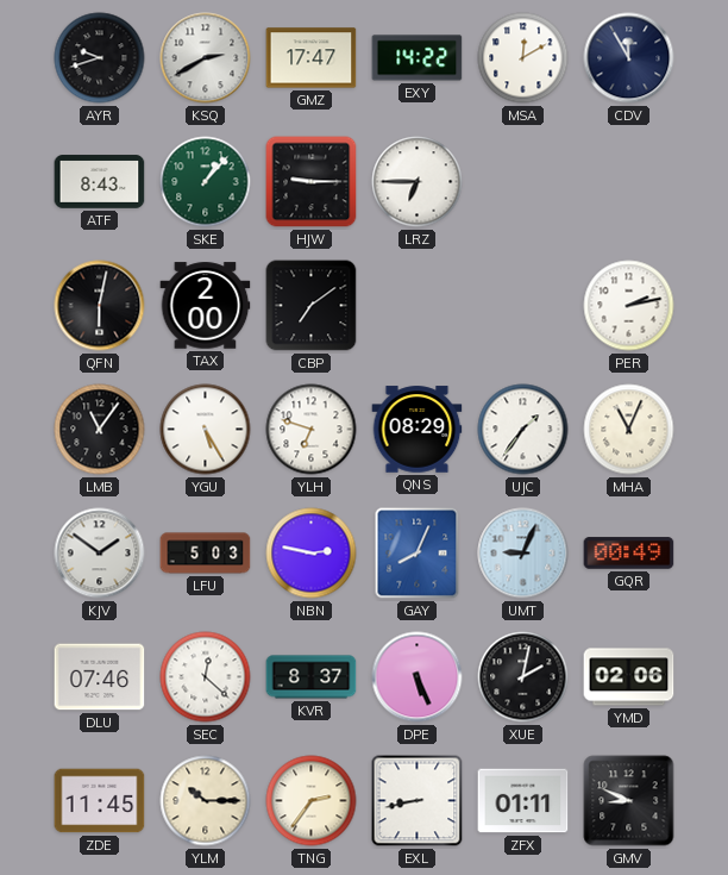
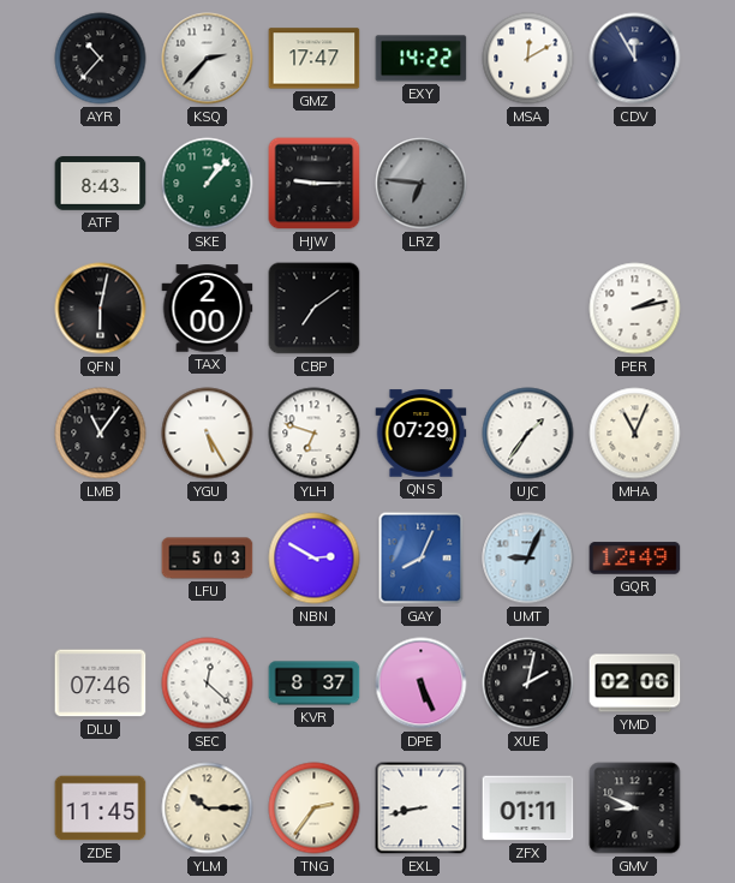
AYR: 9:42 -> 10:37 (101, 59)
KSQ: 2:40 -> 2:37 (208, 59)
LRZ: 6:45 -> 6:46 (422, 184)
LRZ dial: white -> grey (422, 184)
QNS: 08:29 -> 07:29 (422, 434)
KJV: 1:51 -> none (100, 554)
NBN: 2:47 -> 2:50 (315, 559)
GQR: 00:49 -> 12:49 (635, 559)
